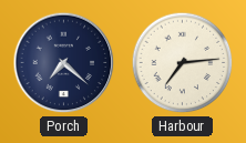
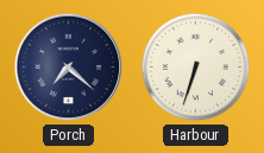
Harbour: 7:14 -> 6:33 (196, 68)
